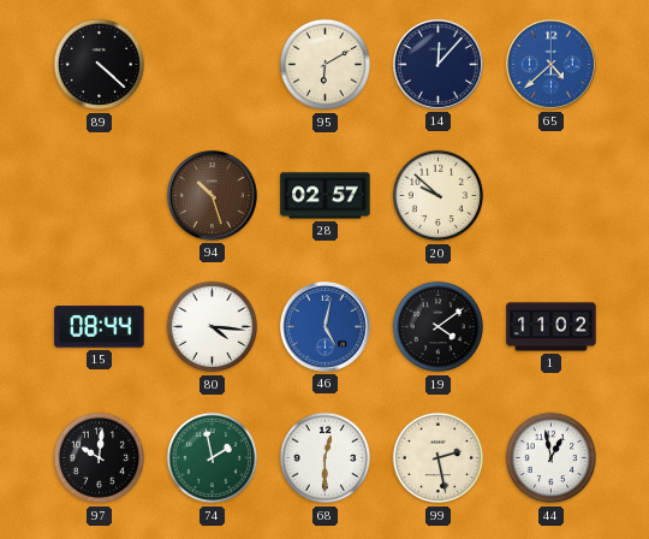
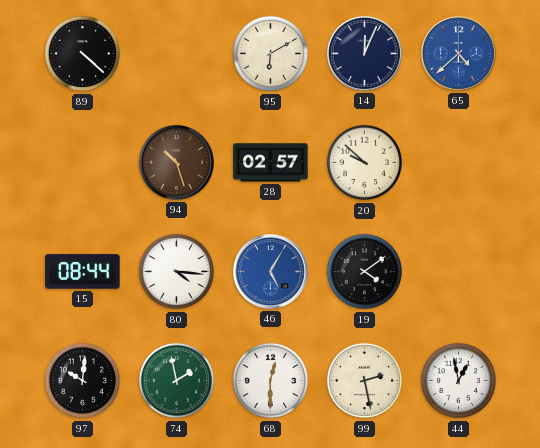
14: 12:07 -> 12:04 (364, 53)
46: 5:02 -> 5:05 (270, 271)
1: 11:02 -> none (552, 327)
